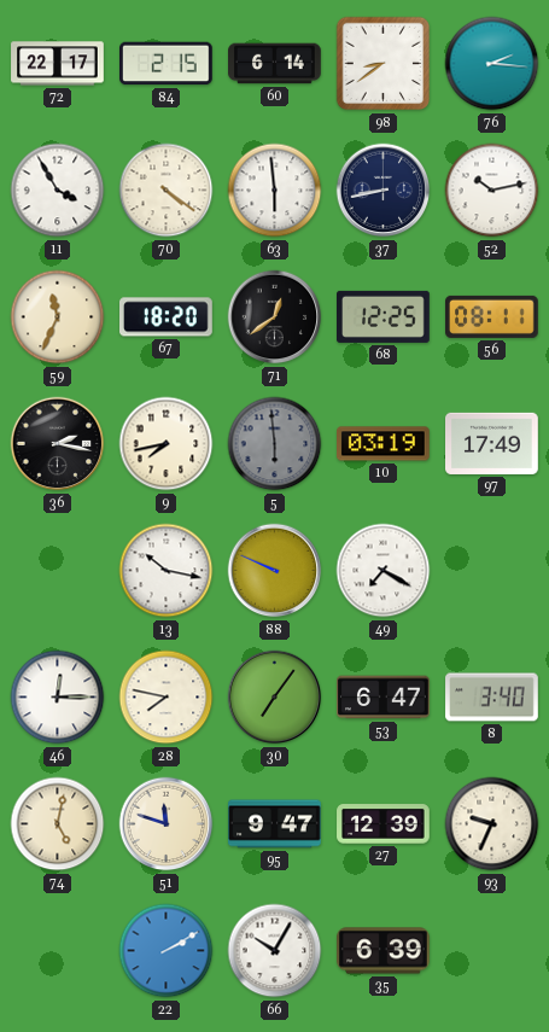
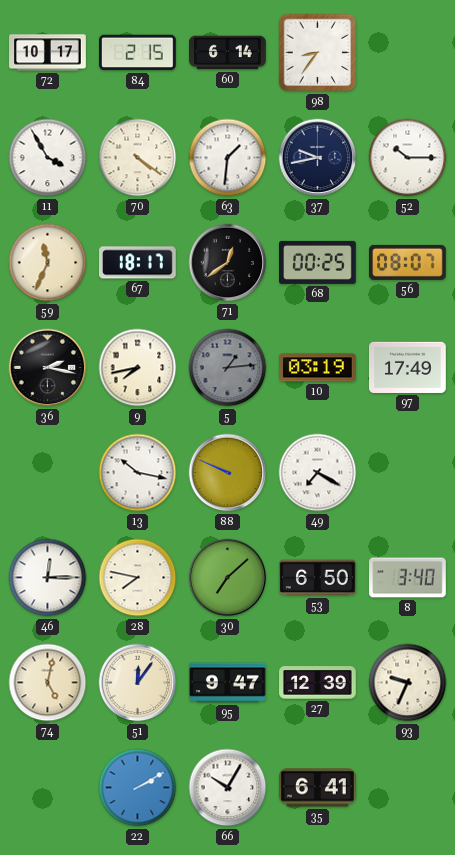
72: 22:17 -> 10:17 (48, 53)
98: 8:39 -> 8:36 (318, 53)
76: 2:16 -> none (492, 64)
63: 5:59 -> 1:31 (228, 158)
37: 8:43 -> 9:43 (318, 158)
52: 10:13 -> 10:15 (408, 158)
67: 18:20 -> 18:17 (138, 263)
68: 12:25 -> 00:25 (318, 262)
56: 08:11 -> 08:07 (408, 262)
5: 5:59 -> 1:14 (228, 368)
30: 7:06 -> 7:08 (228, 578)
53: 6:47 -> 6:50 (318, 578)
51: 11:48 -> 12:06 (138, 683)
35: 6:39 -> 6:41 (318, 788)
